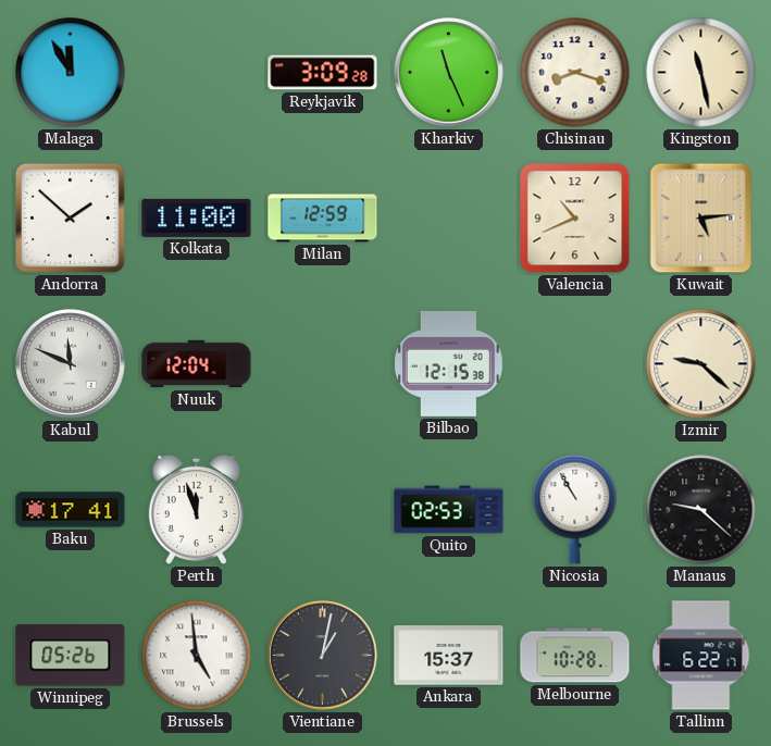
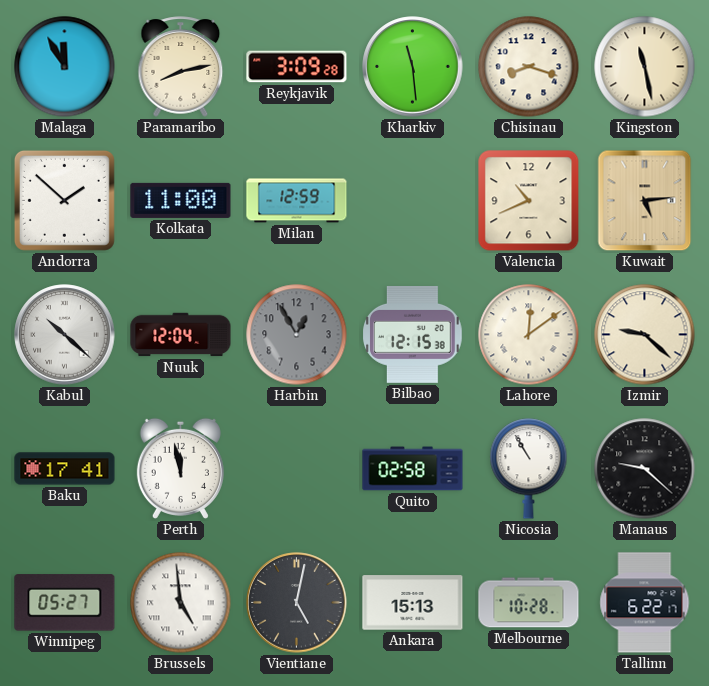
Paramaribo: none -> 8:13 (181, 67)
Kharkiv: 11:26 -> 11:29 (413, 67)
Kabul: 11:49 -> 10:22 (65, 335)
Harbin: none -> 12:55 (297, 335)
Lahore: none -> 12:09 (529, 335)
Perth: 11:57 -> 11:58 (180, 468)
Quito: 02:53 -> 02:58 (413, 469)
Winnipeg: 05:26 -> 05:27 (65, 603)
Vientiane: 1:02 -> 5:02 (297, 603)
Ankara: 15:37 -> 15:13 (413, 603)
